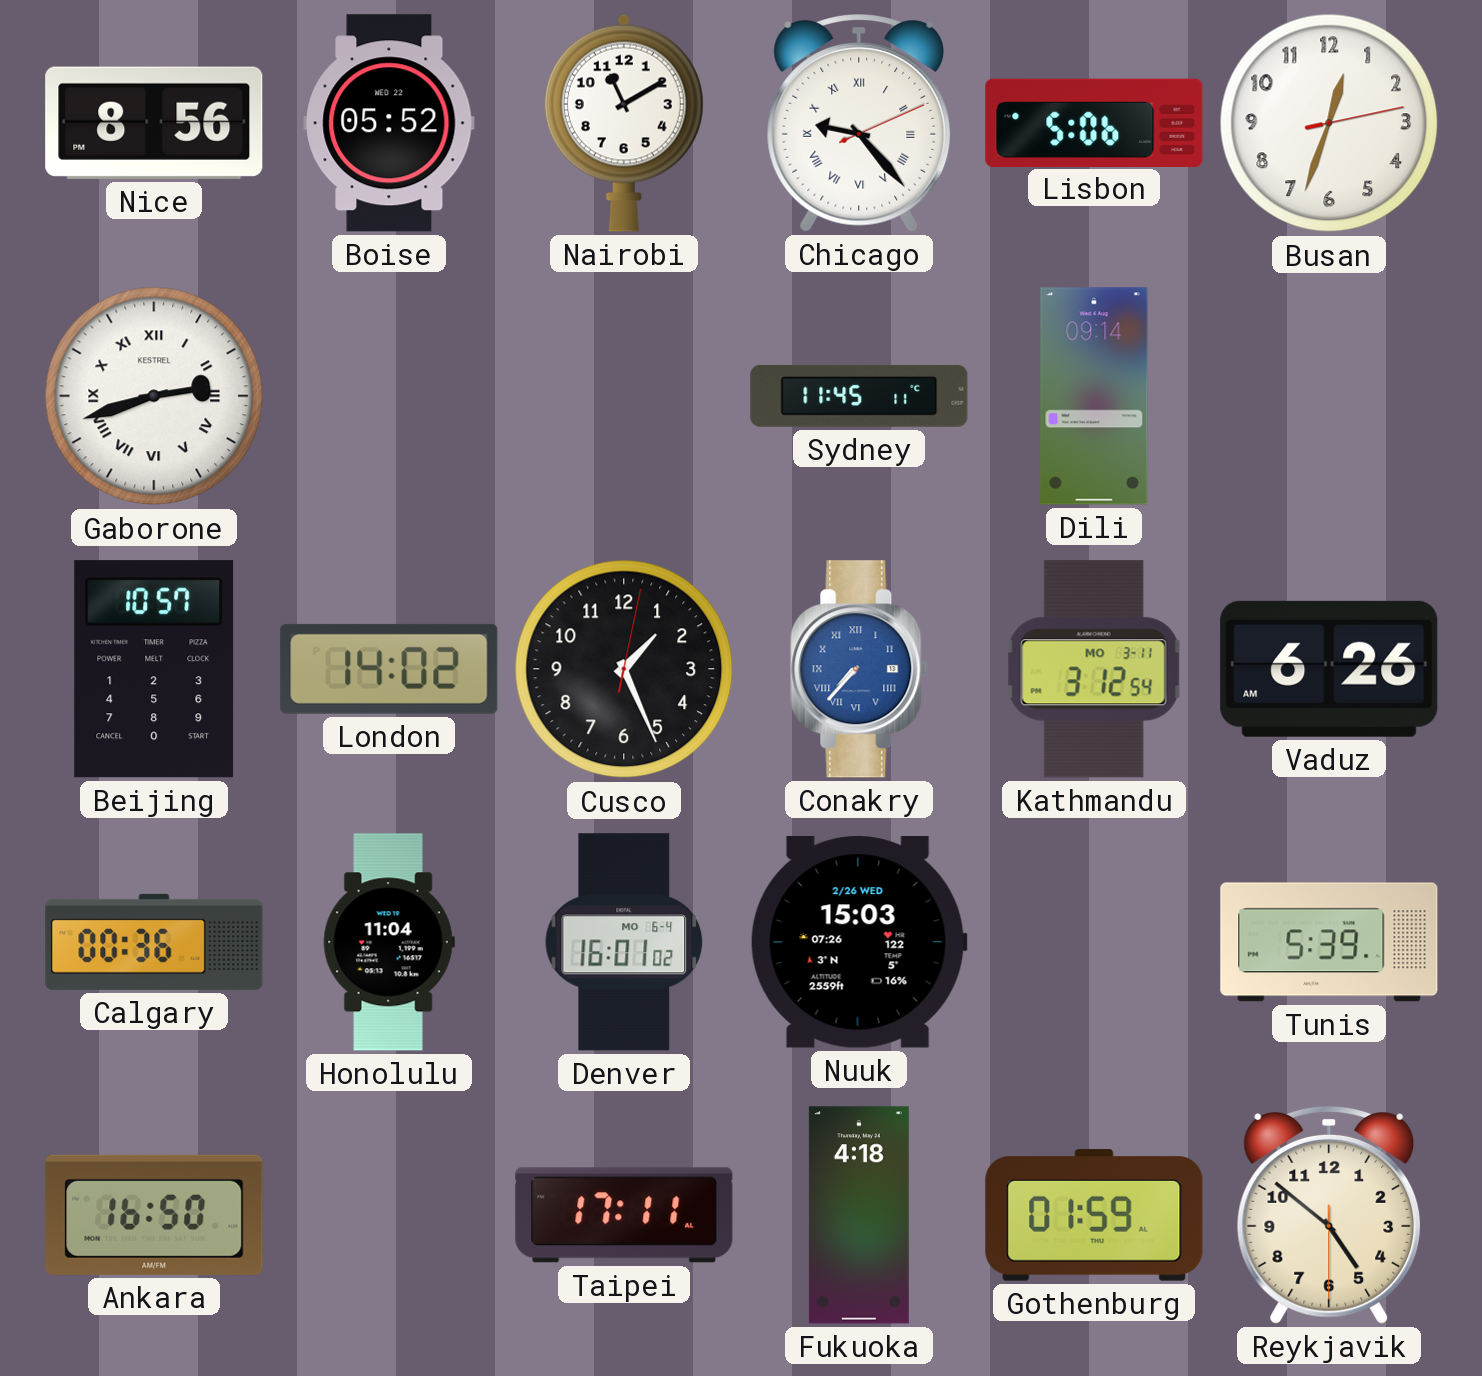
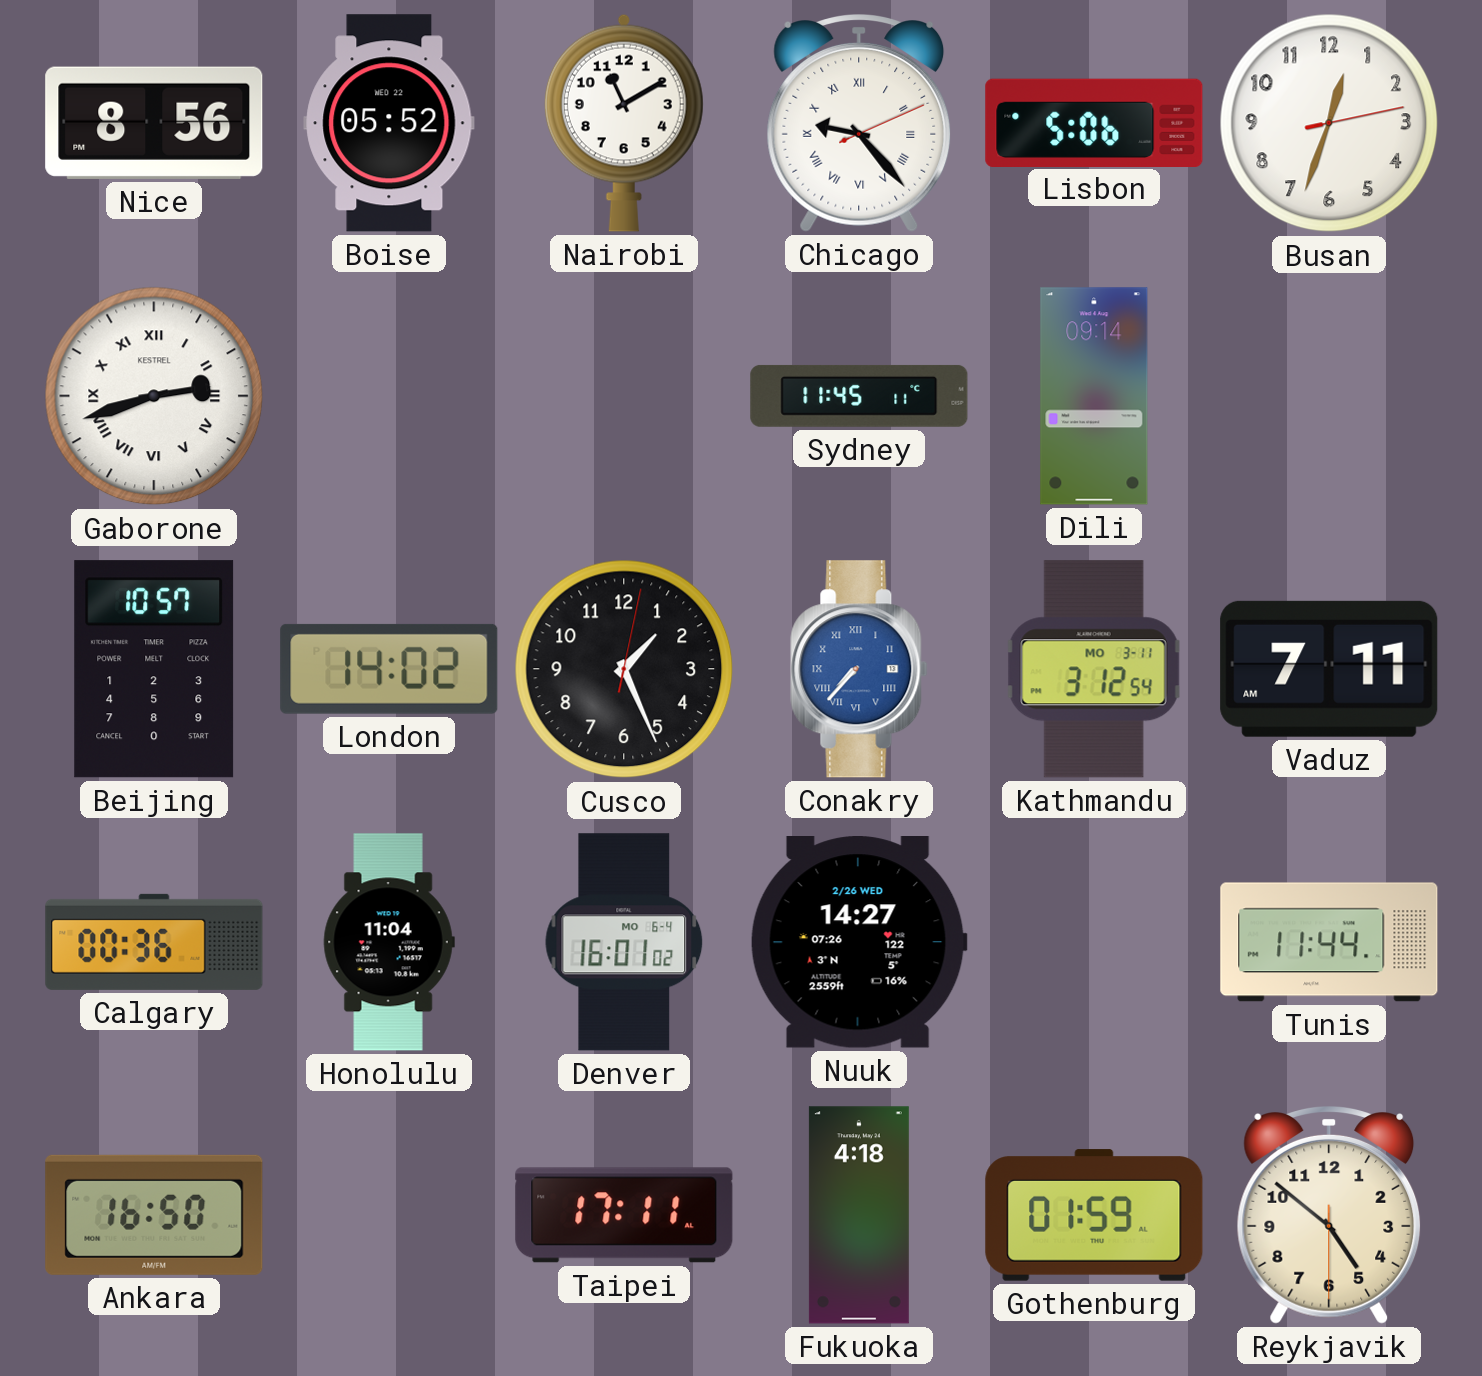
Vaduz: 6:26 -> 7:11 (1329, 669)
Nuuk: 15:03 -> 14:27 (859, 943)
Tunis: 5:39 -> 11:44 (1329, 942)
